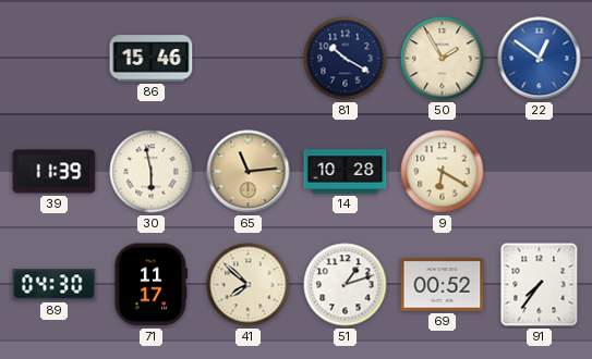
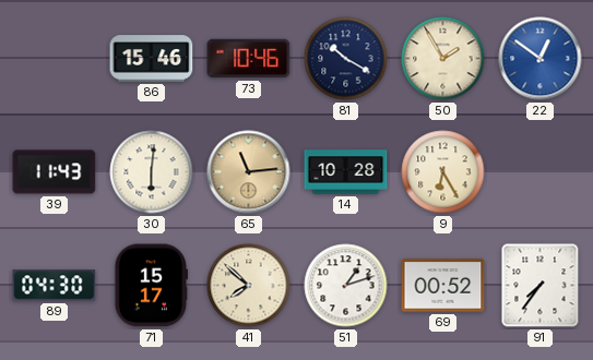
73: none -> 10:46 (249, 59)
39: 11:39 -> 11:43 (55, 172)
30: 5:58 -> 6:01 (152, 172)
9: 6:20 -> 6:25 (443, 172)
71: 11:17 -> 15:17 (151, 286)
